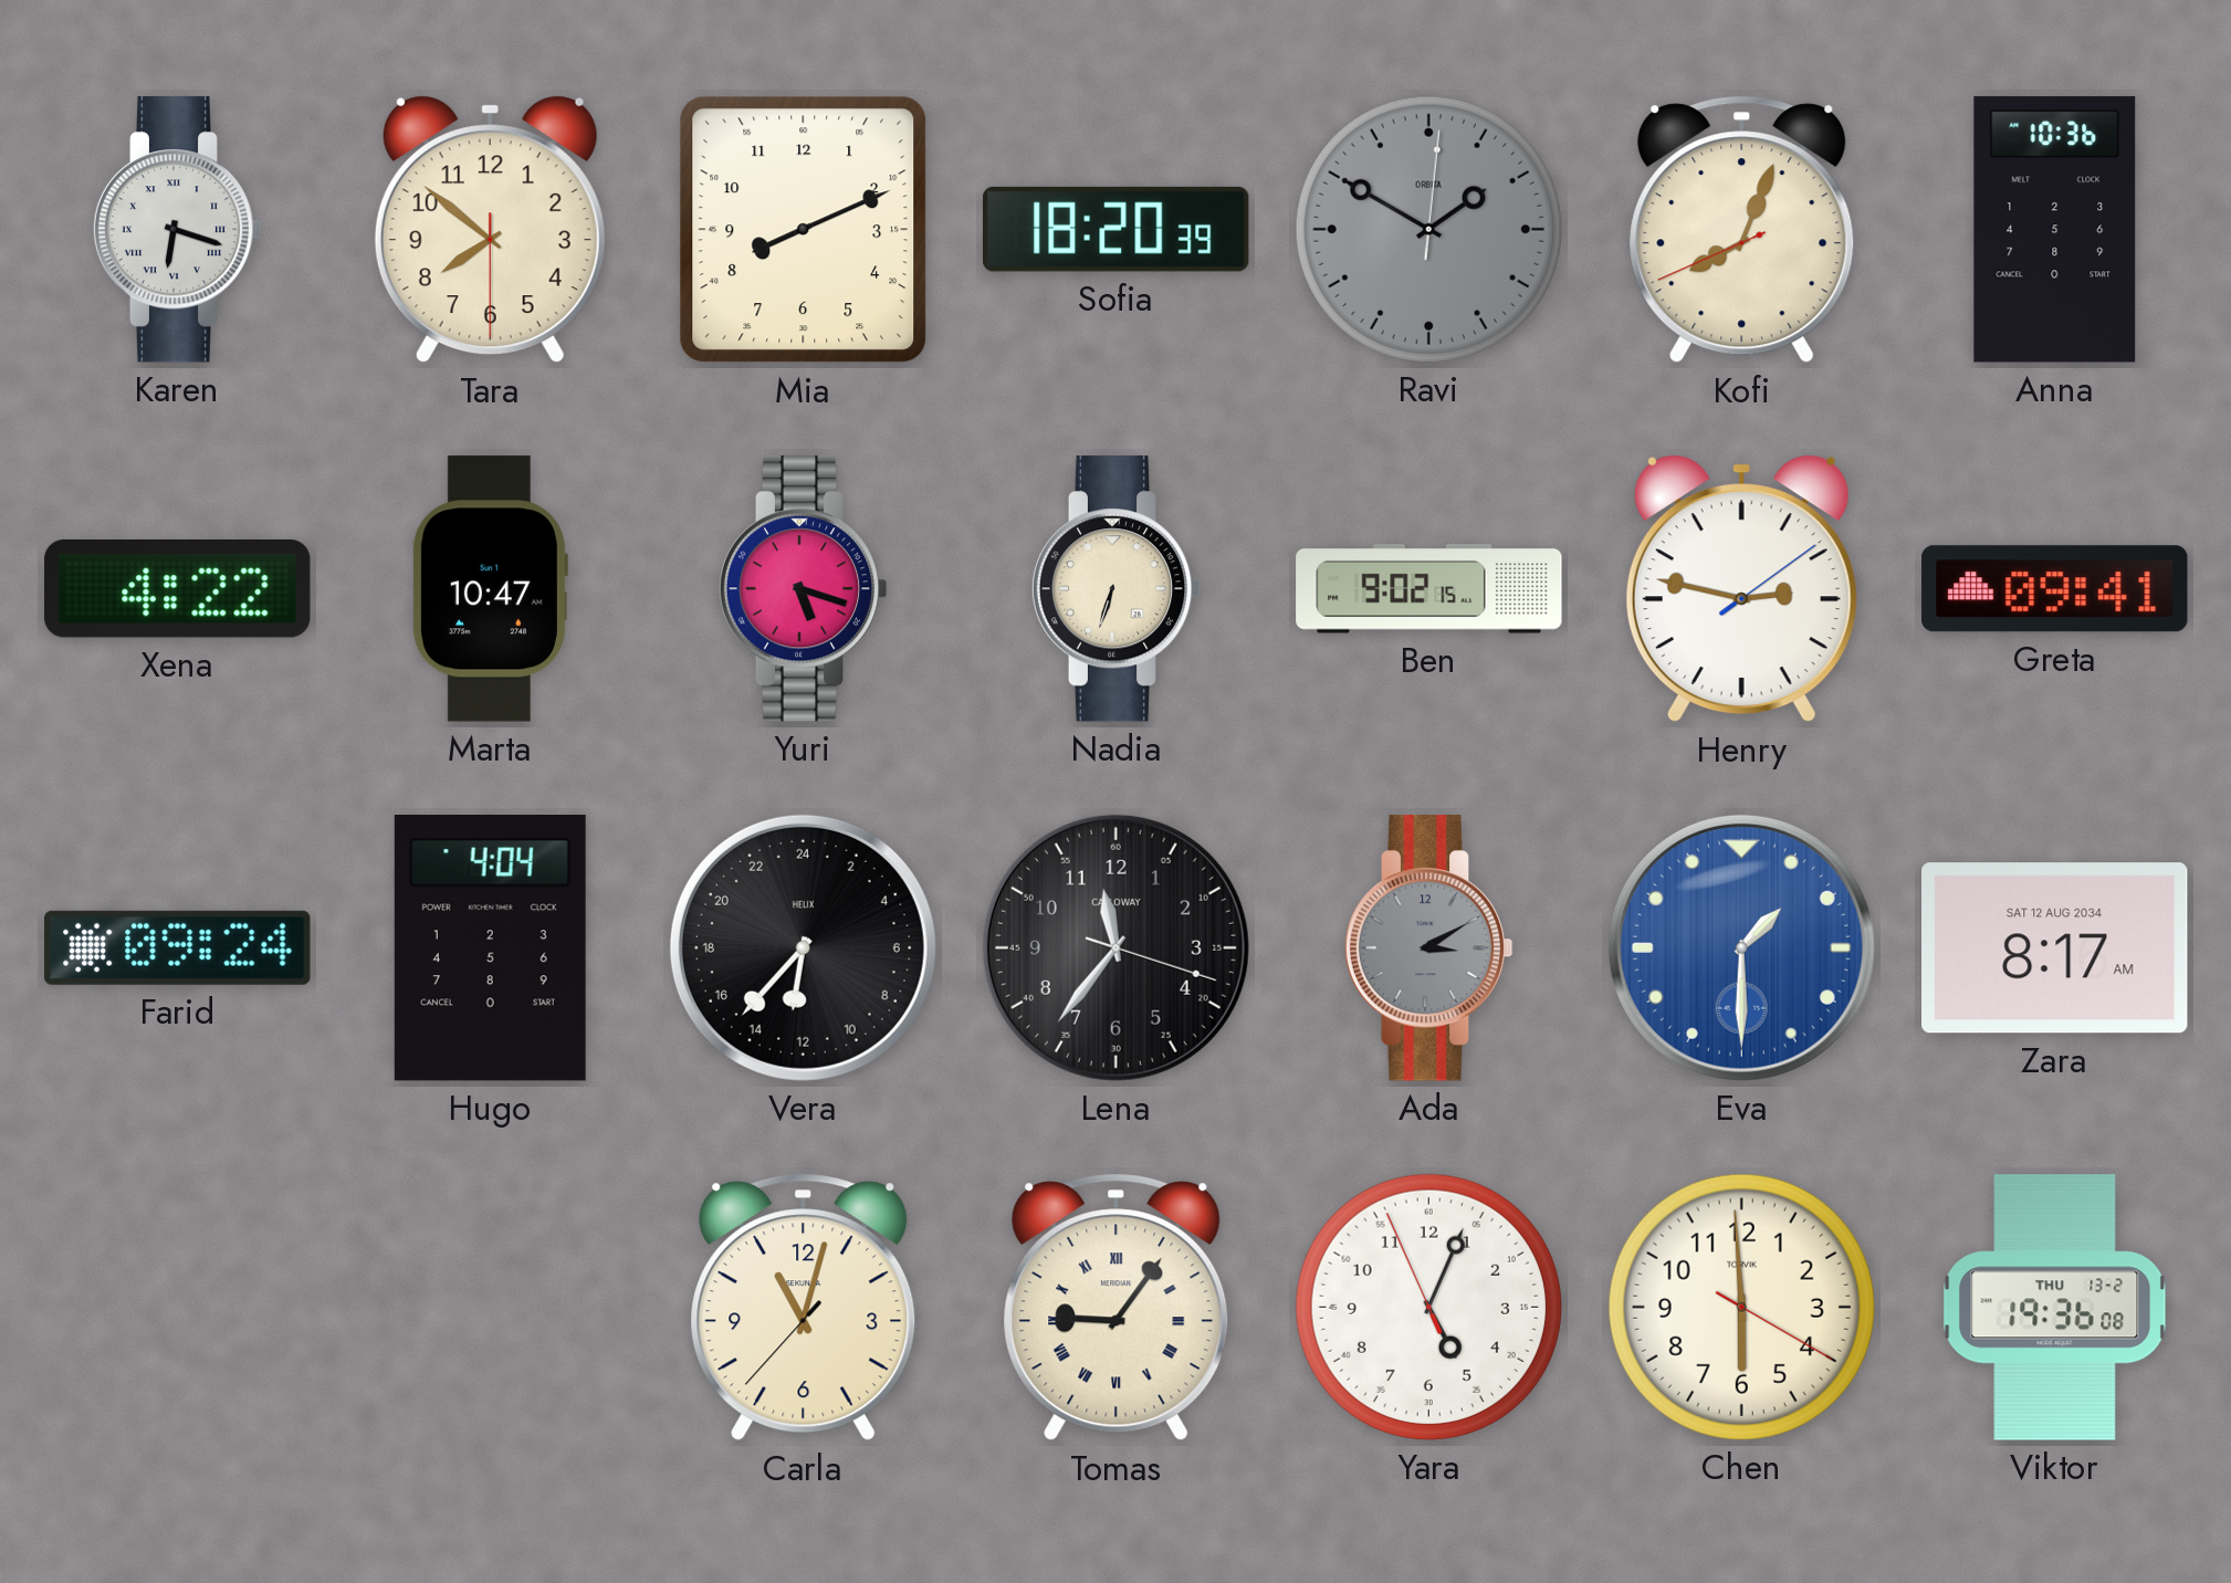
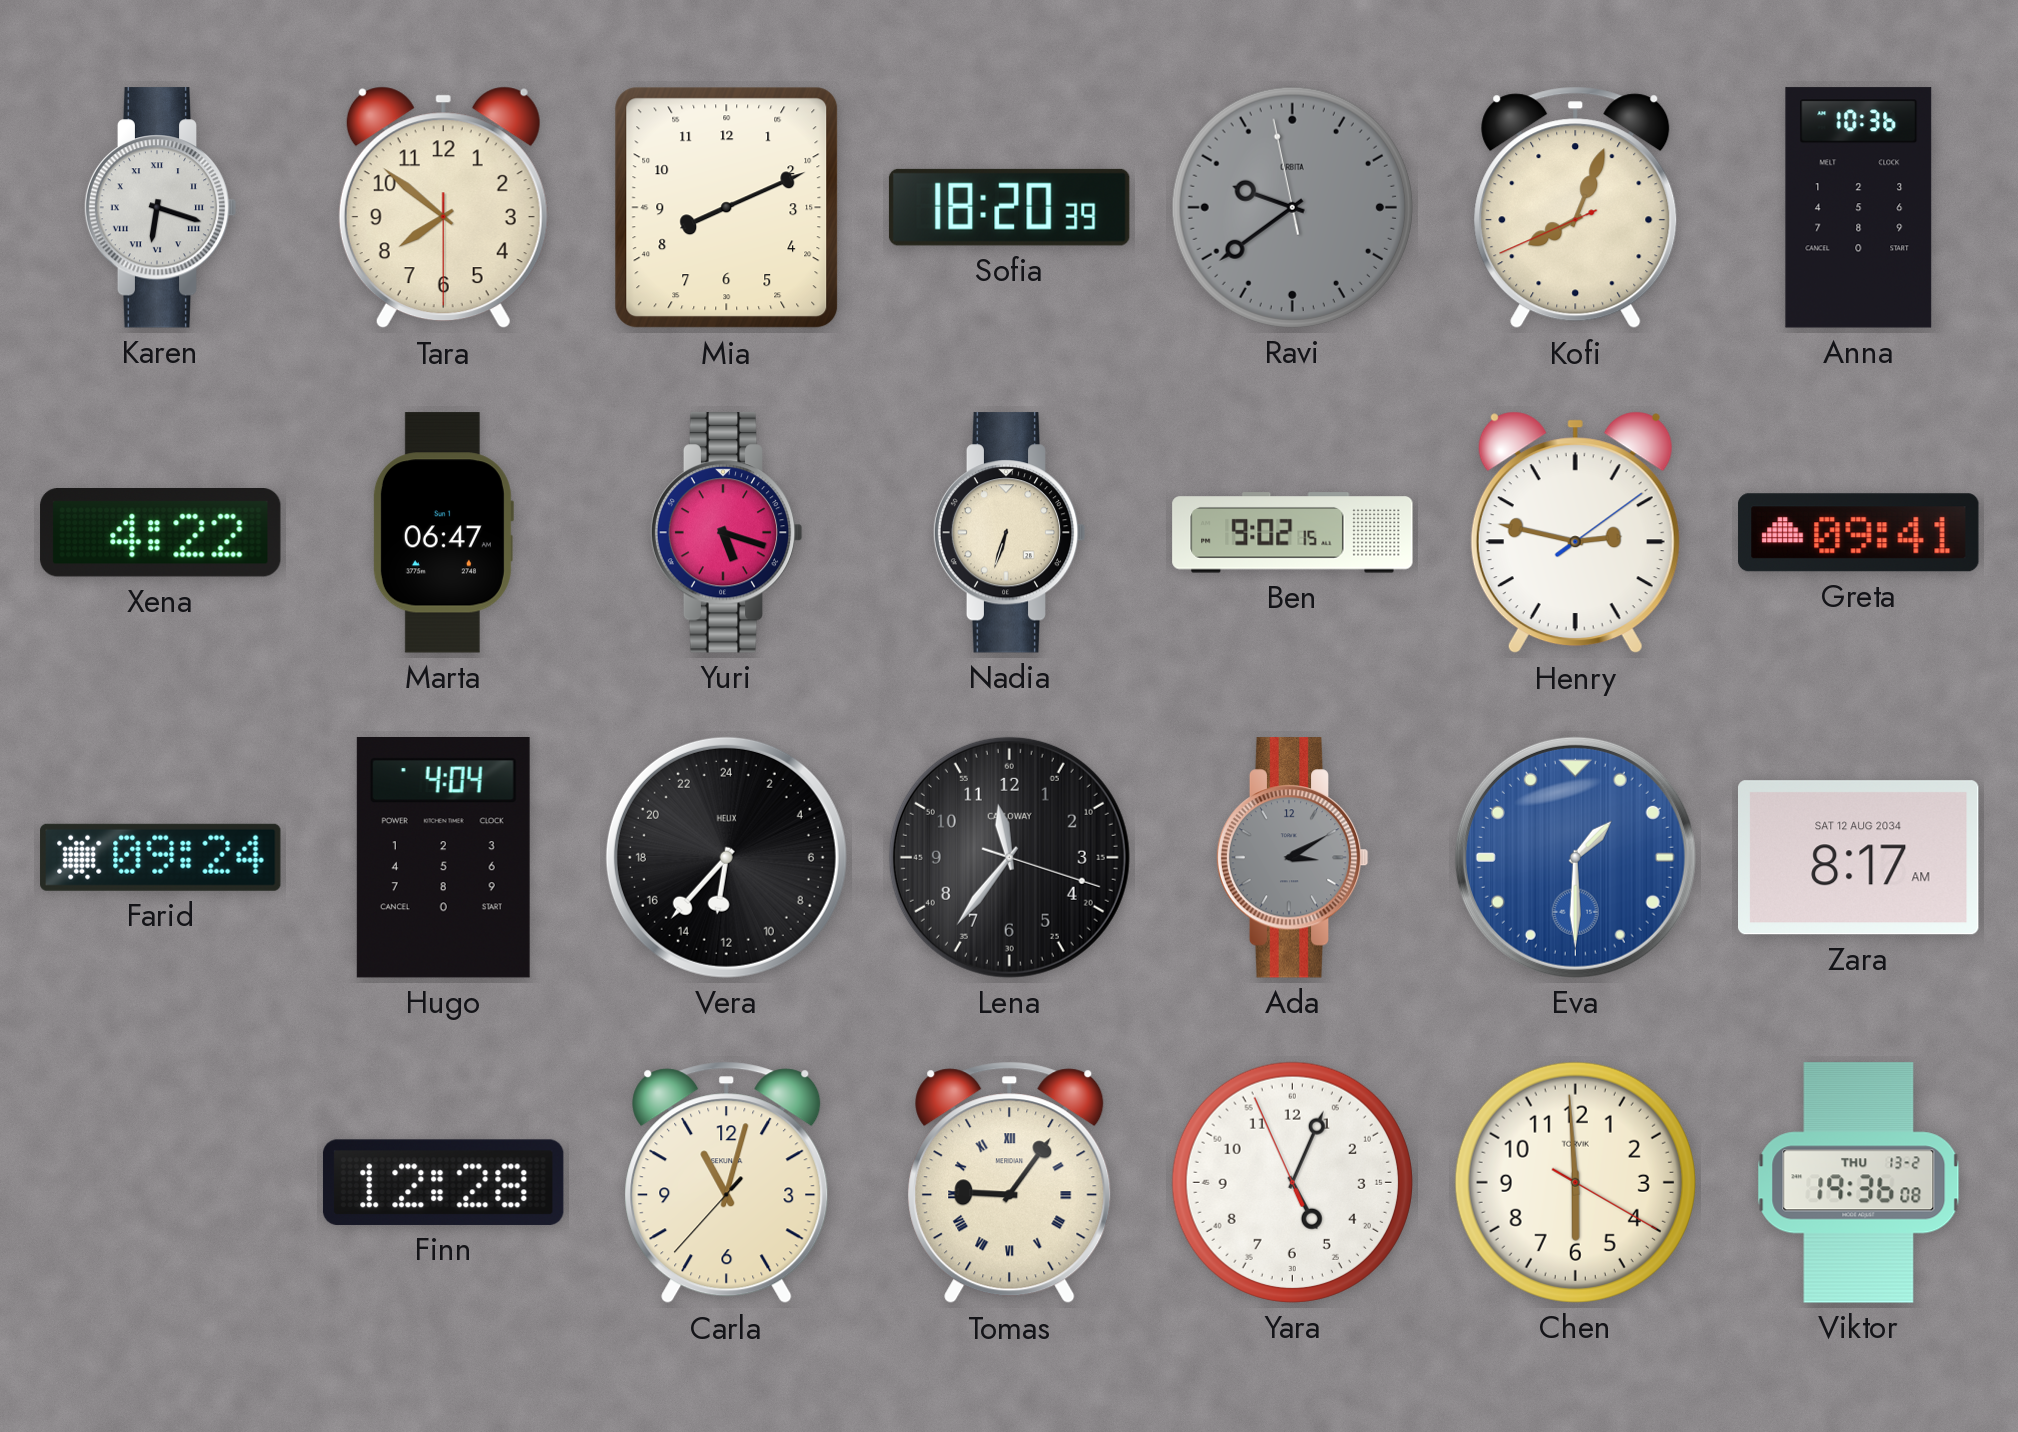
Ravi: 1:50 -> 9:38 (1292, 207)
Marta: 10:47 -> 06:47 (443, 533)
Finn: none -> 12:28 (443, 1182)
